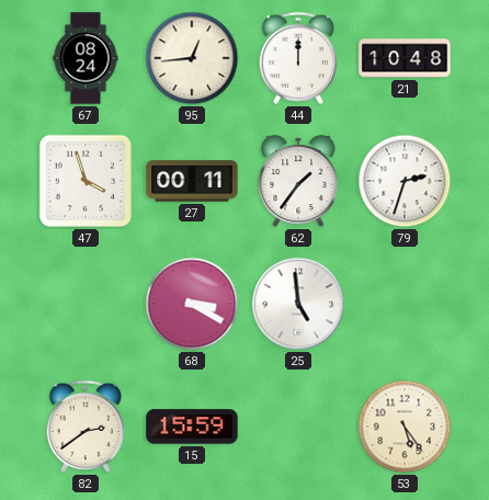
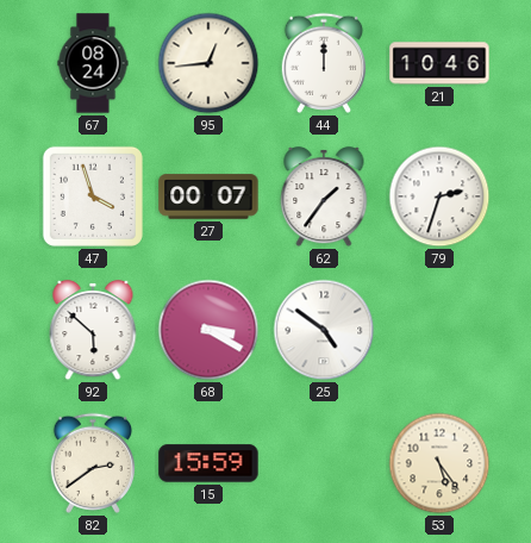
21: 10:48 -> 10:46 (439, 63)
27: 00:11 -> 00:07 (208, 196)
92: none -> 5:52 (93, 330)
25: 4:59 -> 4:51 (324, 330)
